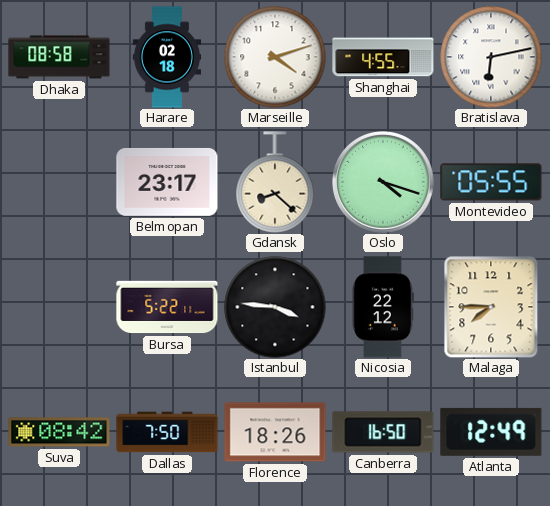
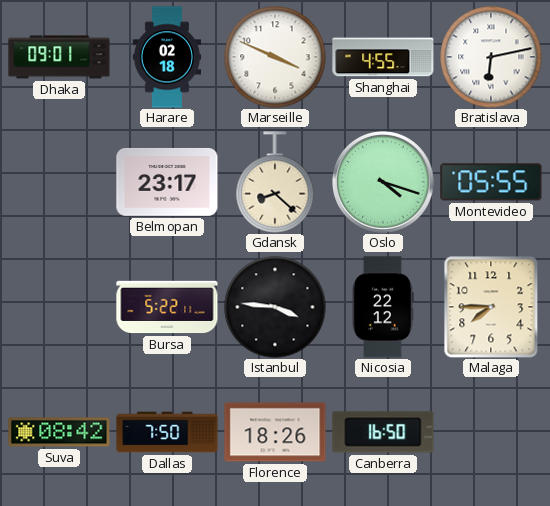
Dhaka: 08:58 -> 09:01 (59, 57)
Marseille: 4:12 -> 3:49 (275, 57)
Atlanta: 12:49 -> none (491, 432)
